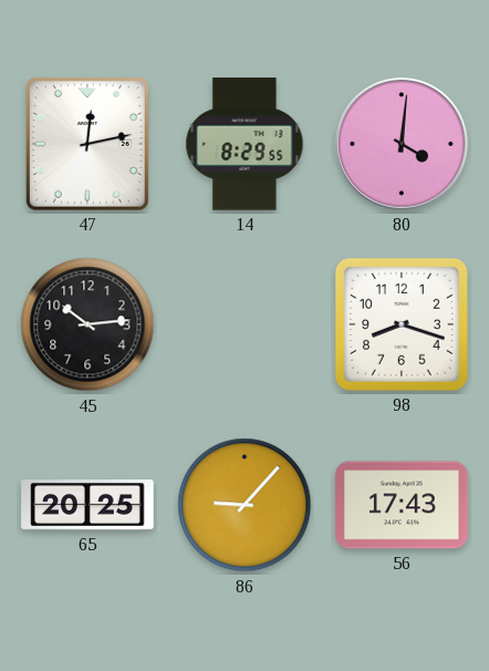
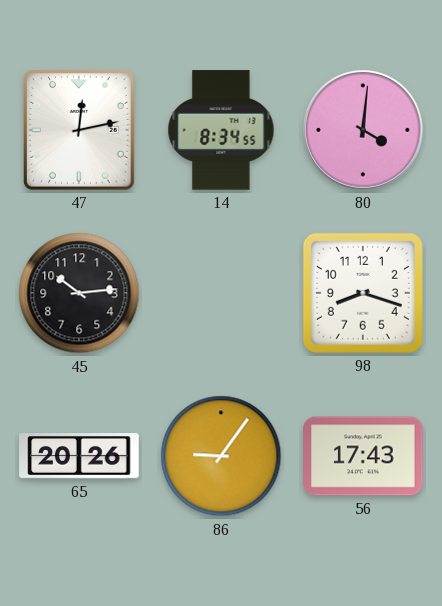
14: 8:29 -> 8:34 (221, 130)
65: 20:25 -> 20:26 (79, 456)
86: 9:07 -> 9:06 (221, 456)
